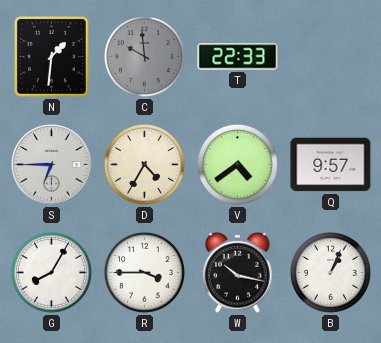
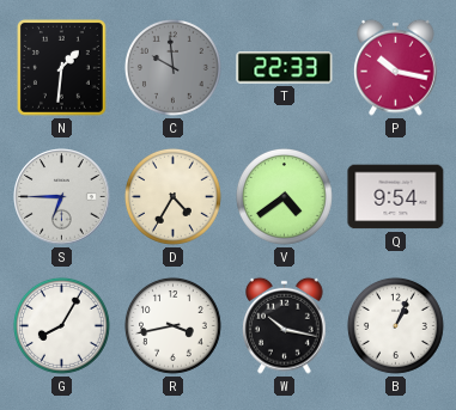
P: none -> 10:17 (396, 67)
Q: 9:57 -> 9:54 (396, 197)
R: 3:45 -> 3:43 (172, 325)
